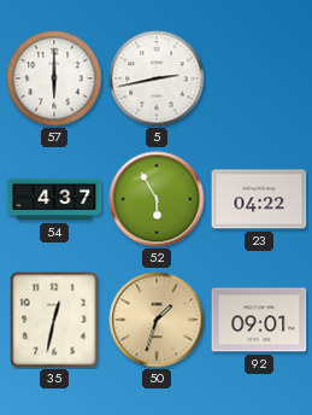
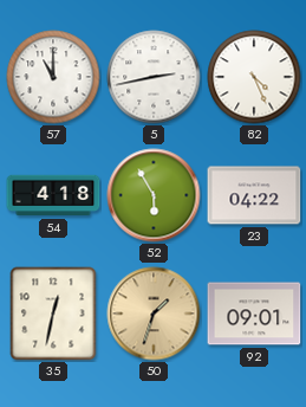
57: 6:00 -> 11:00 (53, 77)
82: none -> 4:26 (254, 77)
54: 4:37 -> 4:18 (53, 195)
